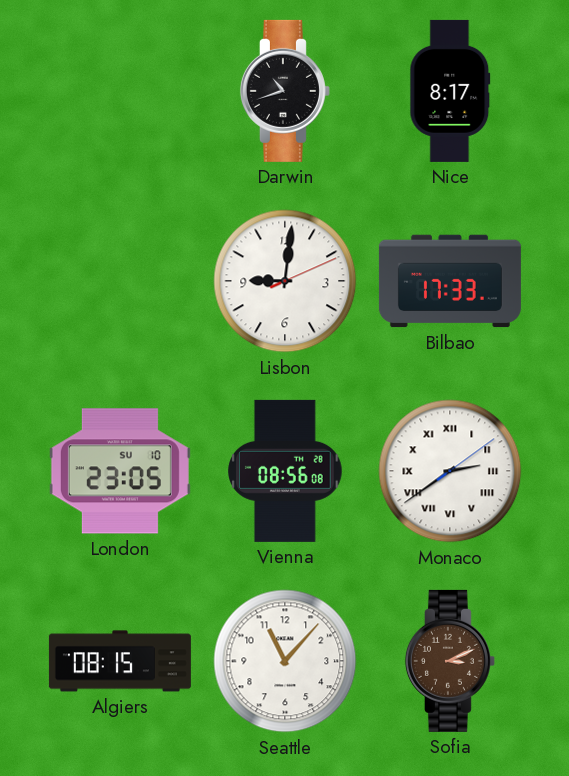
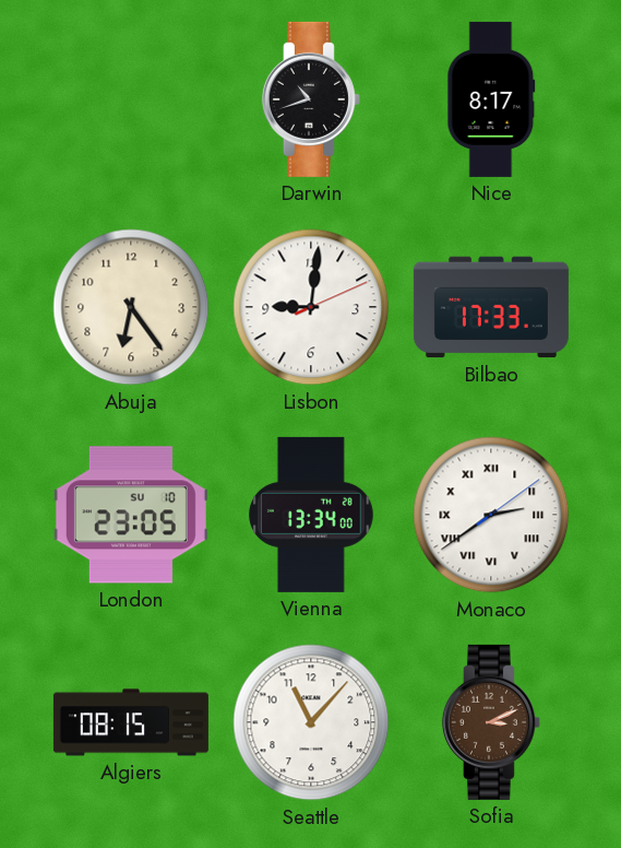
Abuja: none -> 6:24 (131, 307)
Vienna: 08:56 -> 13:34 (311, 515)
